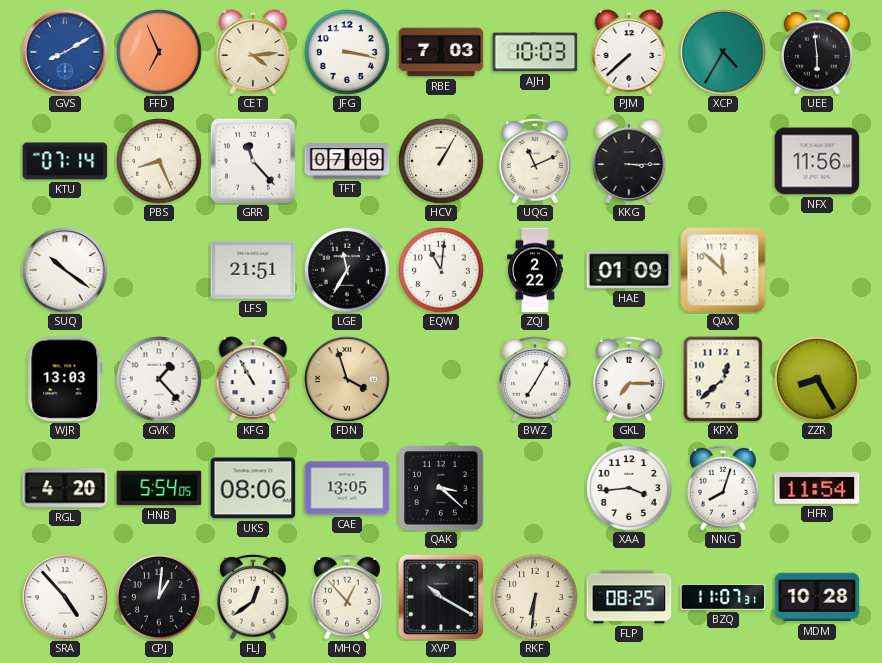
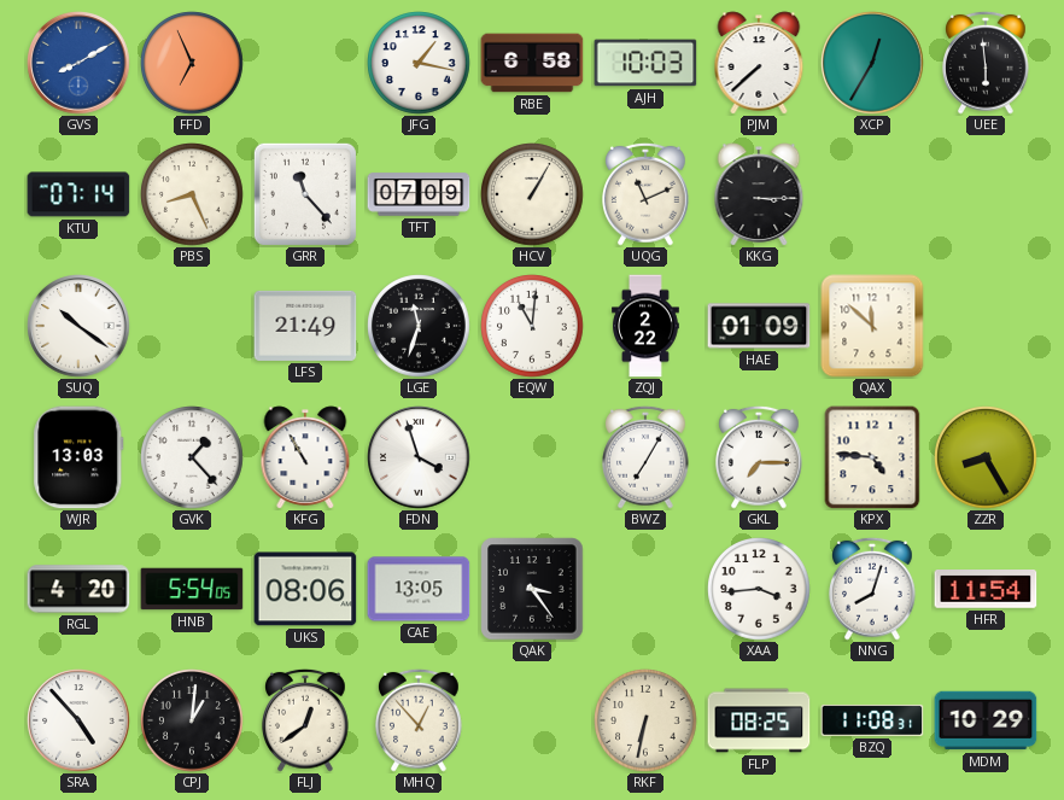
CET: 4:14 -> none (253, 52)
JFG: 3:17 -> 1:17 (419, 63)
RBE: 7:03 -> 6:58 (532, 63)
XCP: 4:35 -> 12:35 (872, 63)
NFX: 11:56 -> none (817, 161)
LFS: 21:51 -> 21:49 (305, 326)
LGE: 11:35 -> 11:33 (419, 326)
FDN dial: champagne -> white (419, 457)
KPX: 12:38 -> 4:46 (872, 457)
QAK: 3:22 -> 3:24 (532, 589)
XVP: 10:20 -> none (441, 597)
RKF: 6:31 -> 6:32 (645, 720)
BZQ: 11:07 -> 11:08 (872, 720)
MDM: 10:28 -> 10:29 (986, 720)
